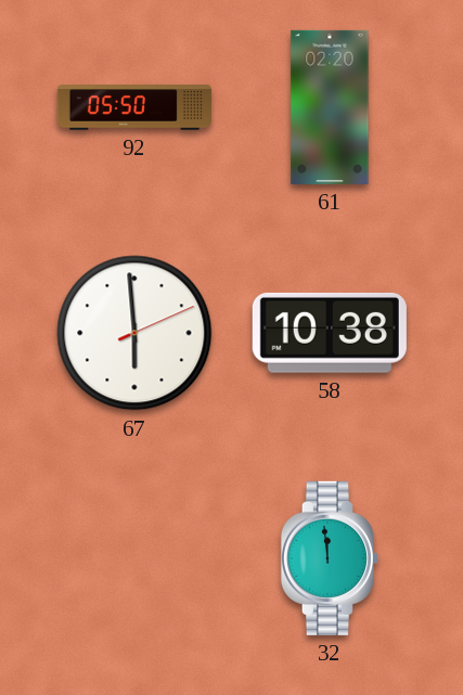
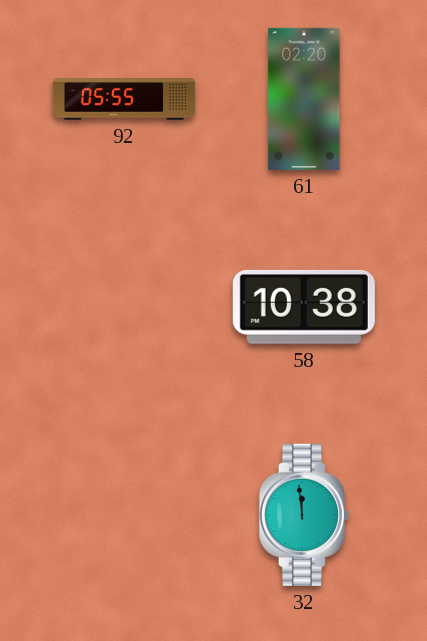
92: 05:50 -> 05:55 (124, 99)
67: 5:59 -> none (134, 333)
